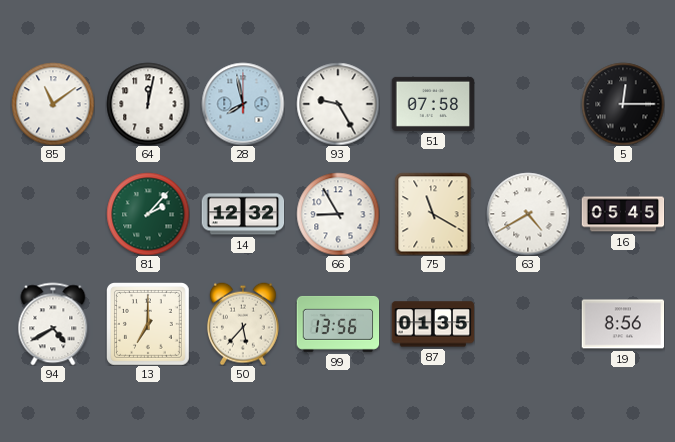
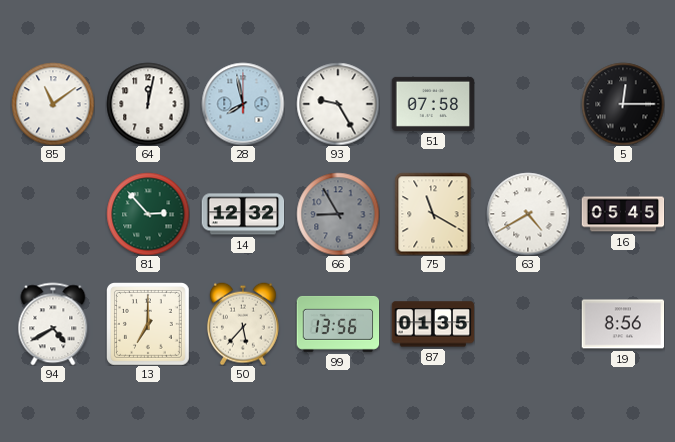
81: 2:07 -> 2:53 (148, 214)
66 dial: white -> grey (338, 214)
